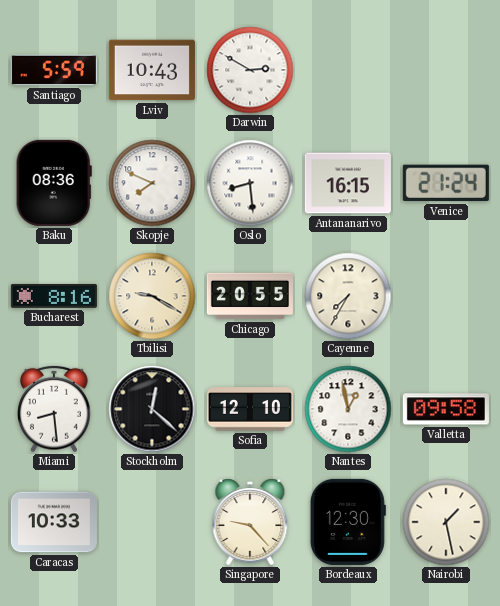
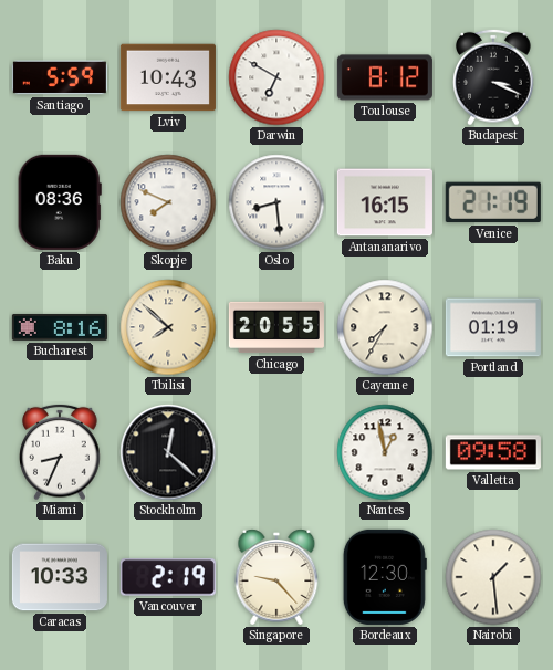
Darwin: 2:50 -> 6:50 (276, 77)
Toulouse: none -> 8:12 (385, 77)
Budapest: none -> 3:19 (493, 77)
Venice: 21:24 -> 21:19 (493, 202)
Tbilisi: 9:20 -> 7:52 (168, 327)
Portland: none -> 01:19 (493, 327)
Miami: 8:29 -> 8:34 (60, 452)
Sofia: 12:10 -> none (250, 409)
Vancouver: none -> 2:19 (168, 577)
Nairobi: 1:28 -> 1:29 (493, 577)
